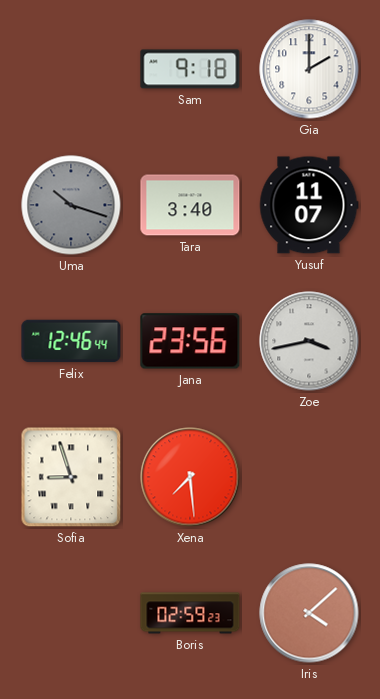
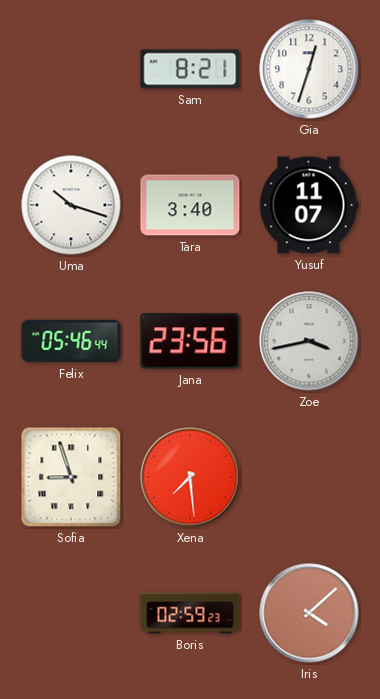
Sam: 9:18 -> 8:21 (190, 69)
Gia: 2:00 -> 12:33 (309, 69)
Uma dial: grey -> white (71, 205)
Felix: 12:46 -> 05:46 (71, 341)
